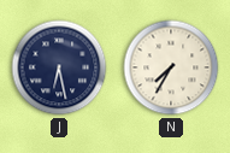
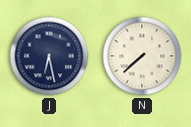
N: 7:35 -> 7:38 (142, 56)
